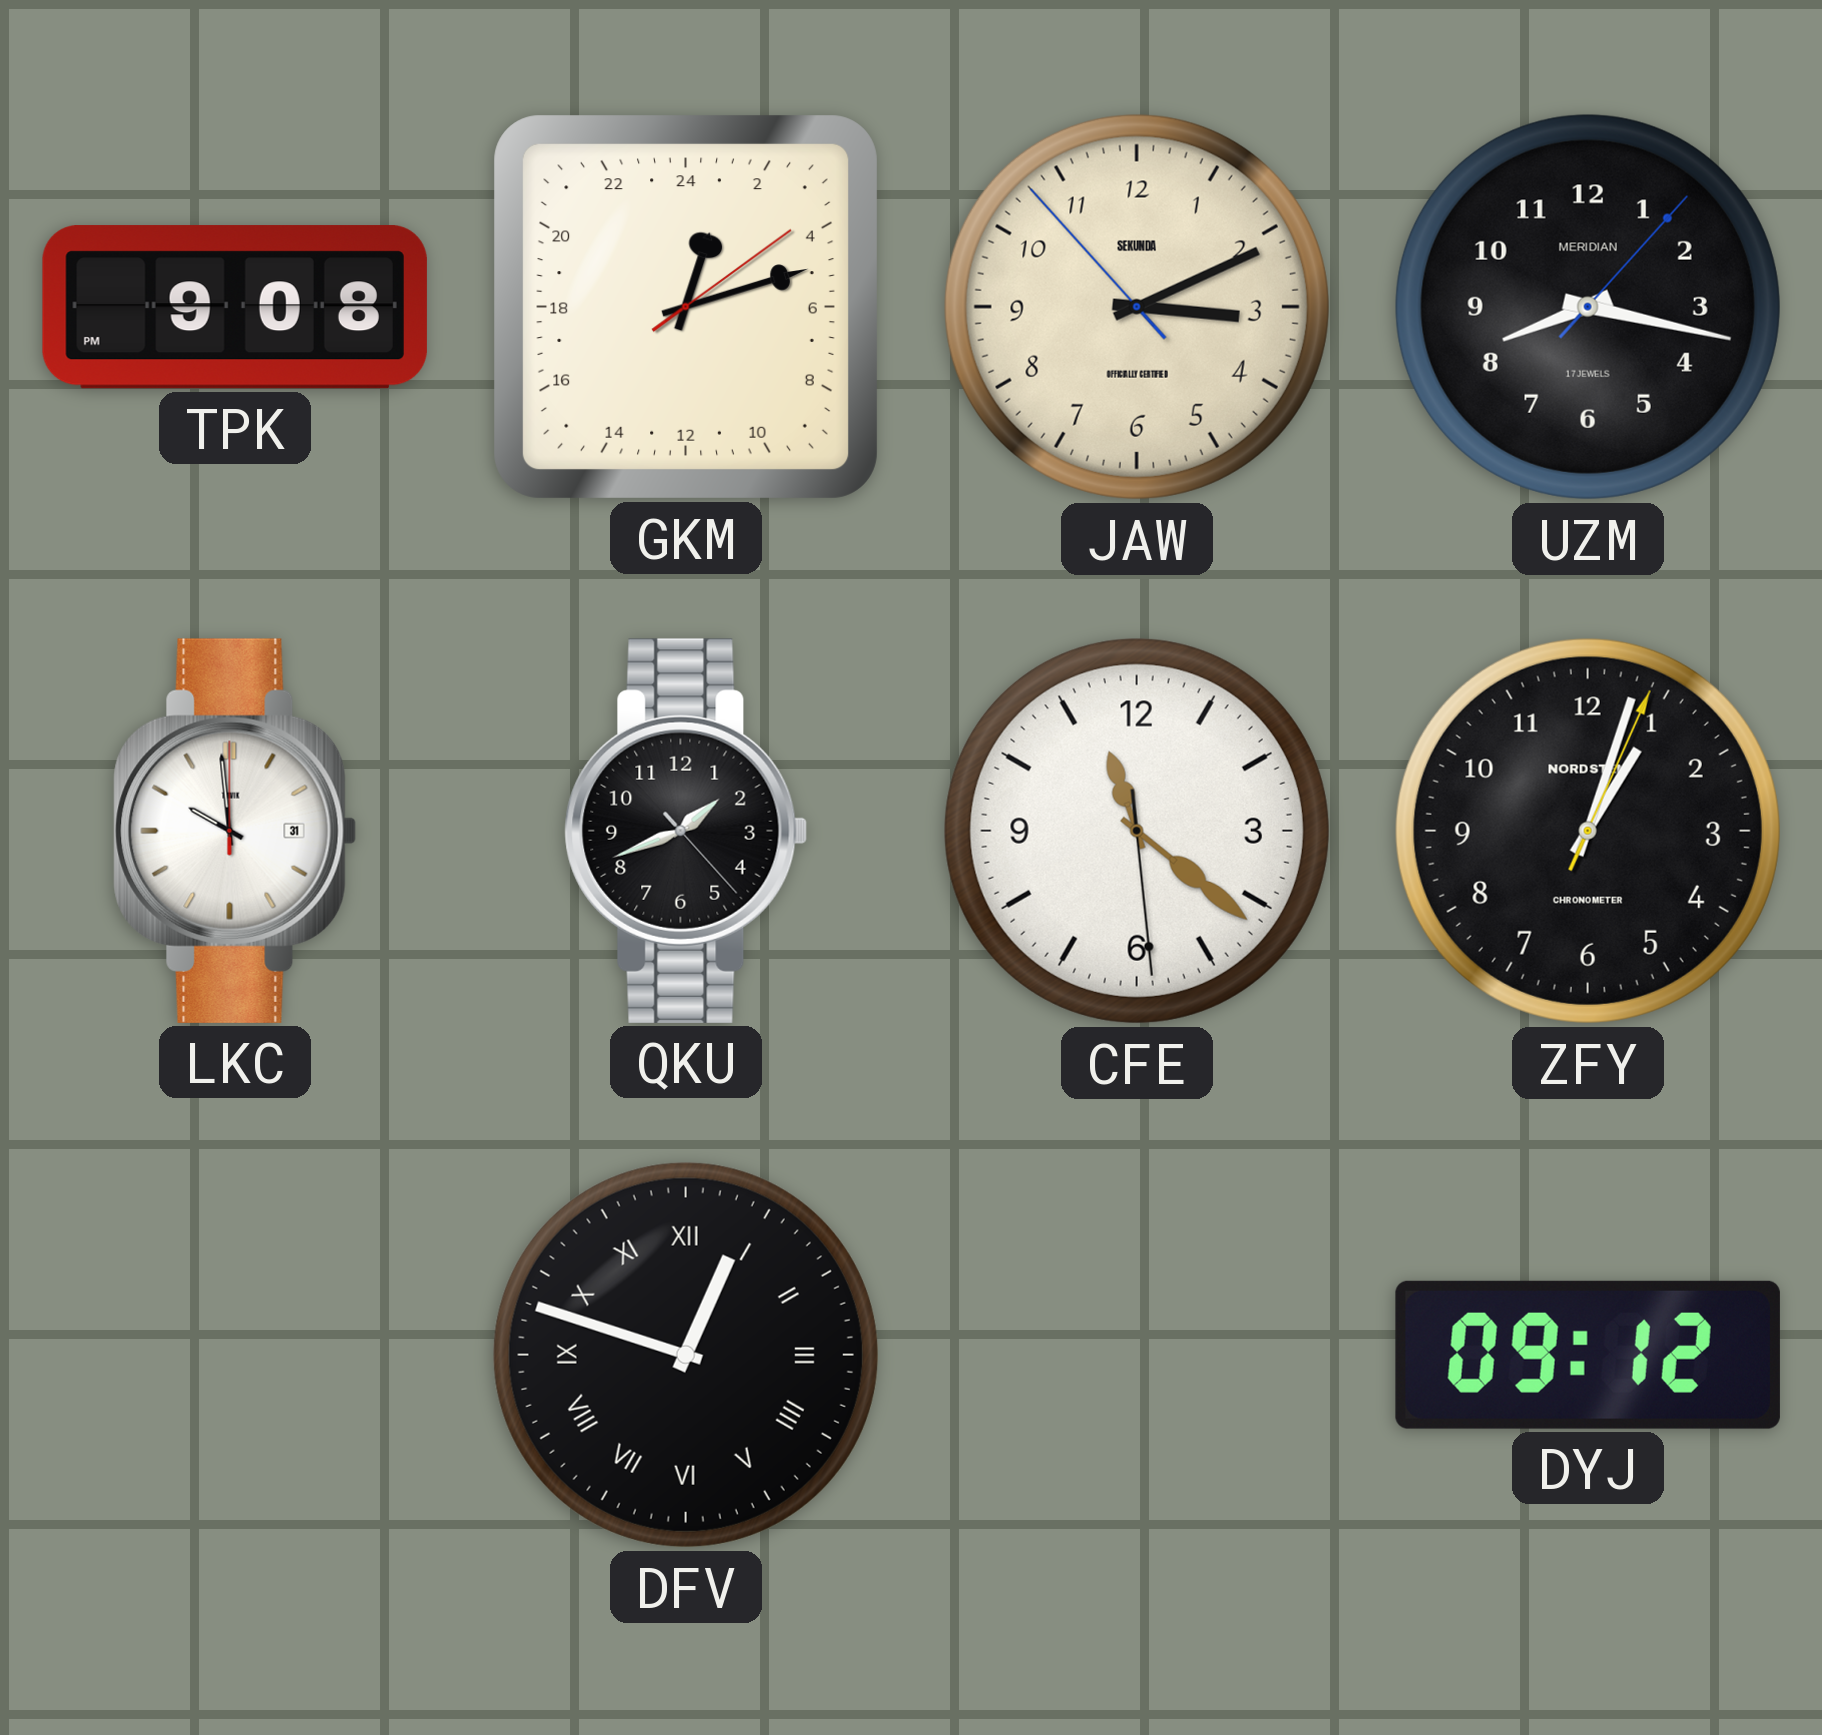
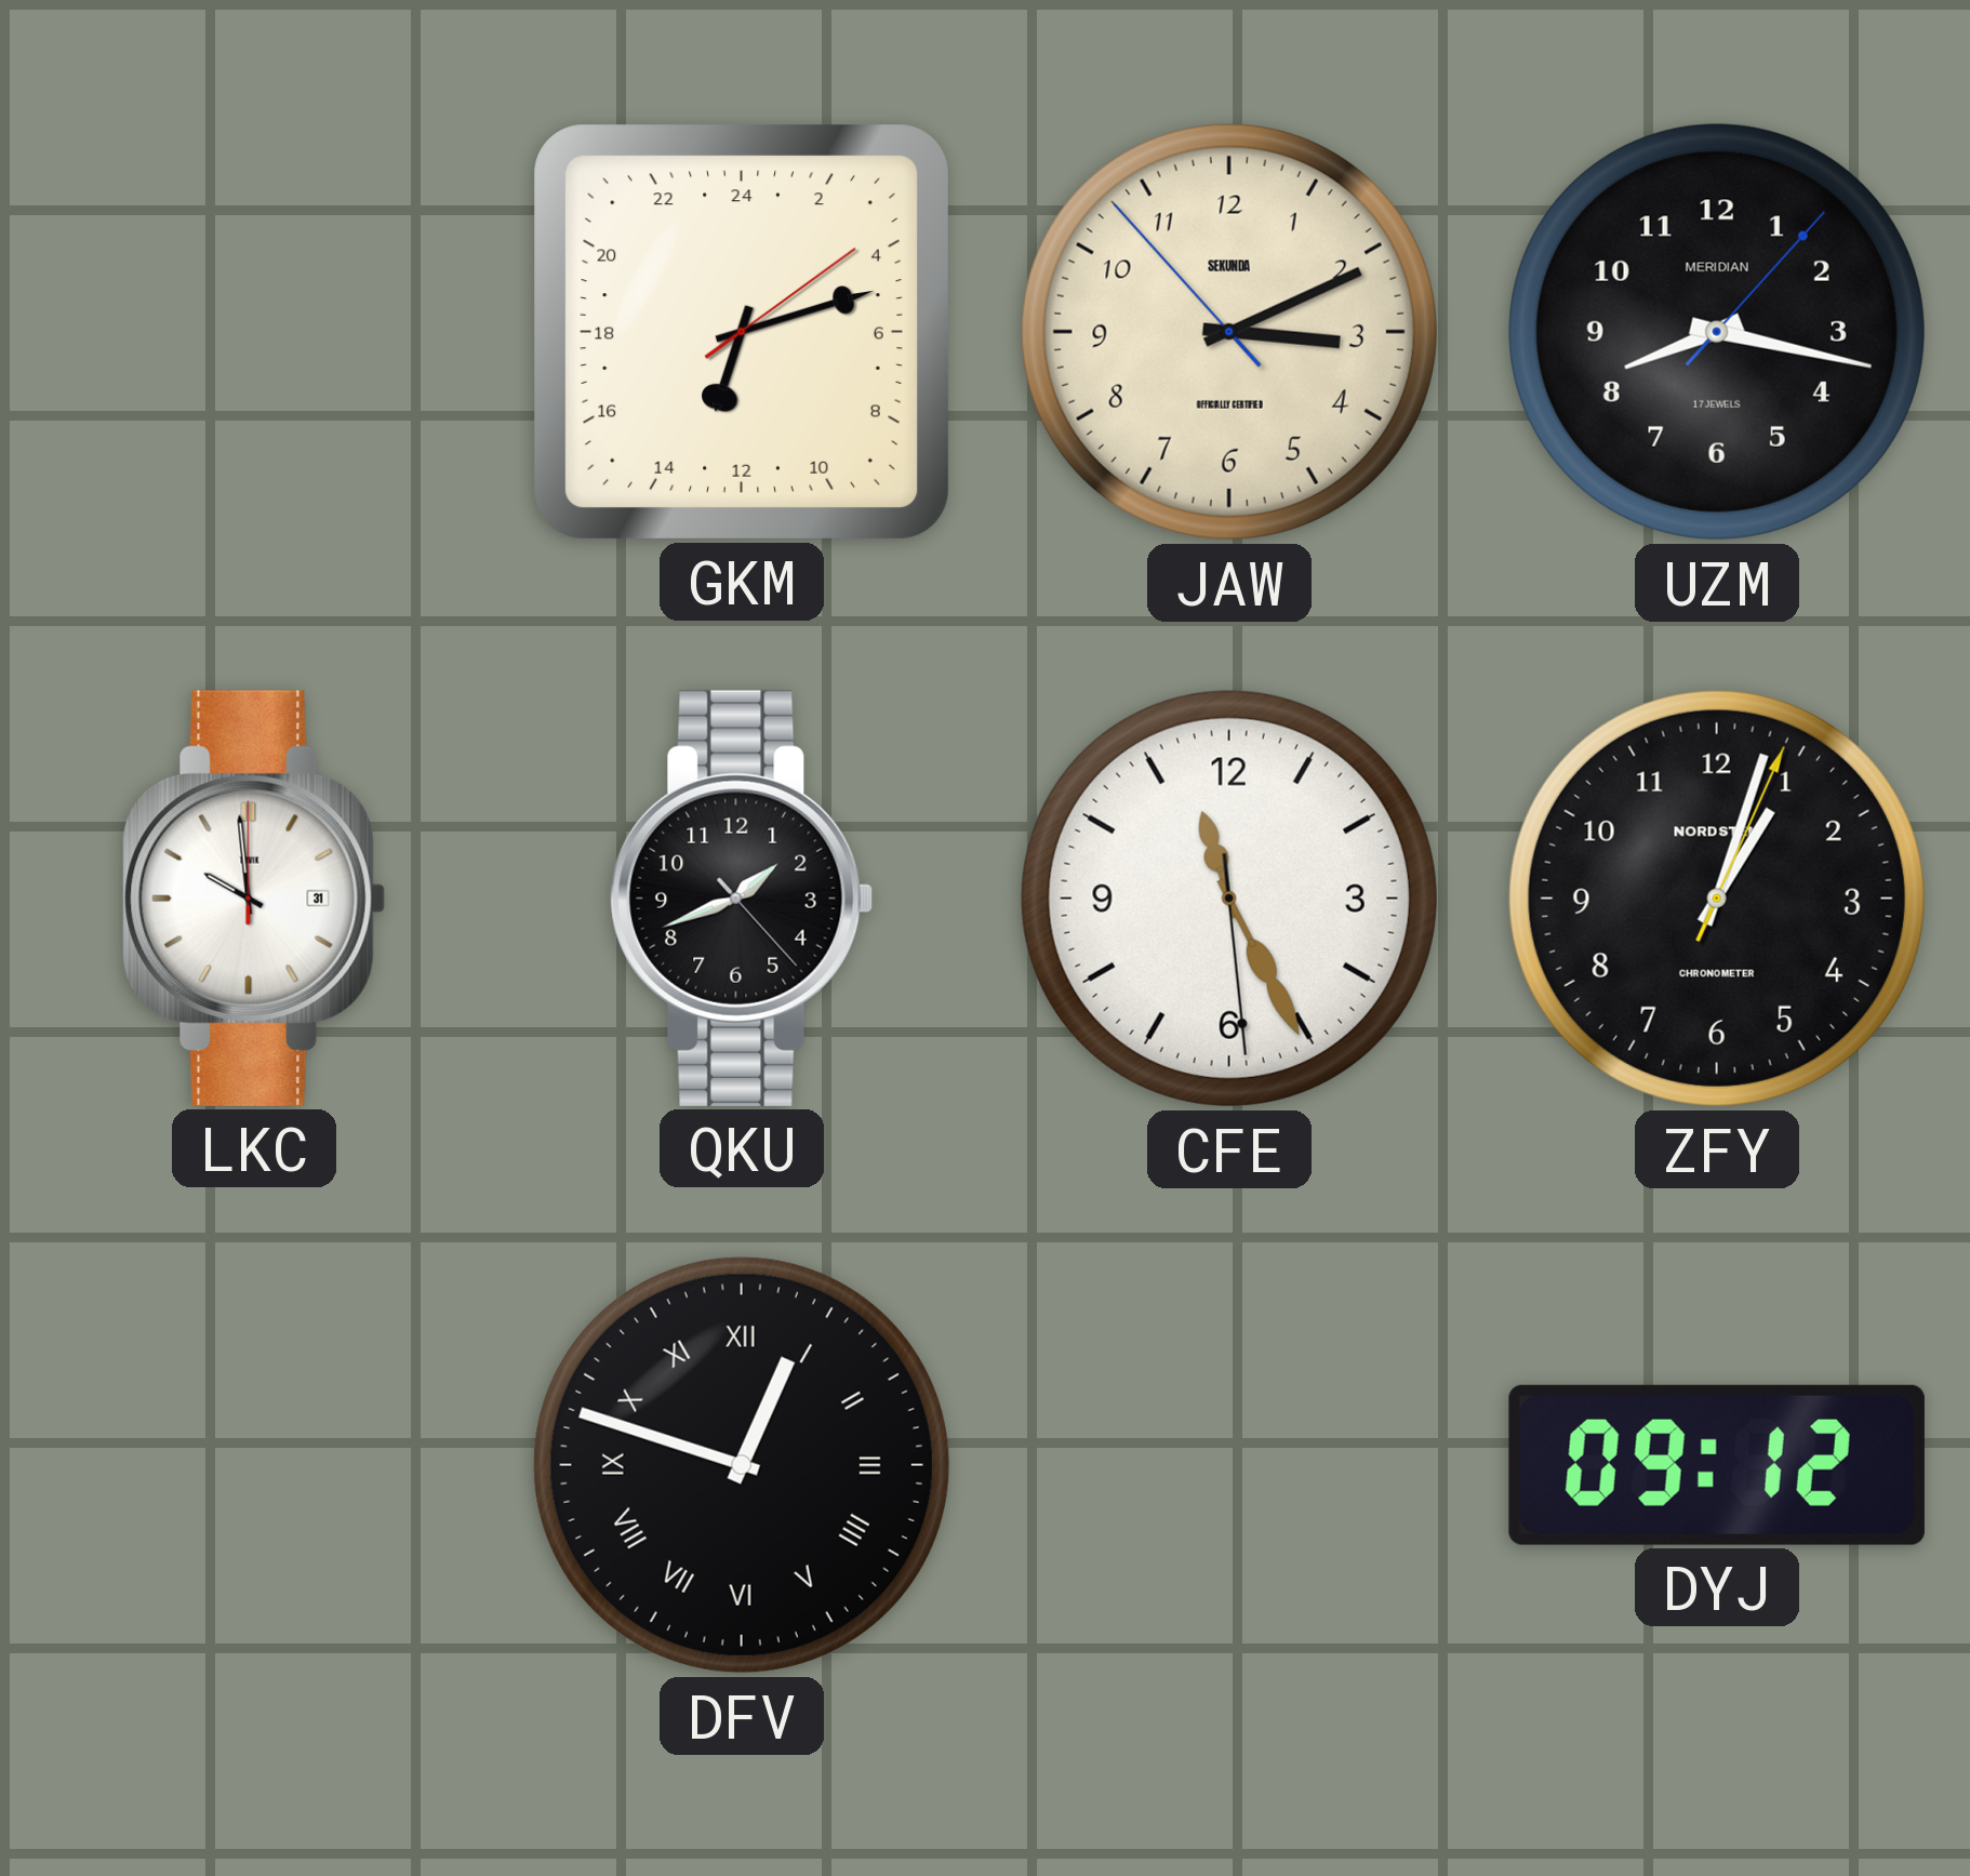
TPK: 9:08 -> none (235, 307)
GKM: 1:12 -> 13:12 (742, 332)
CFE: 11:21 -> 11:25 (1229, 899)
